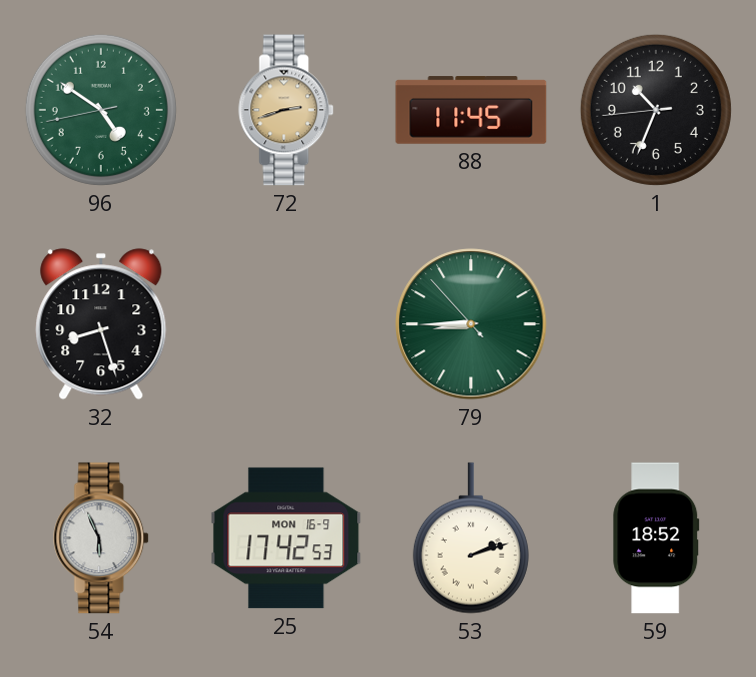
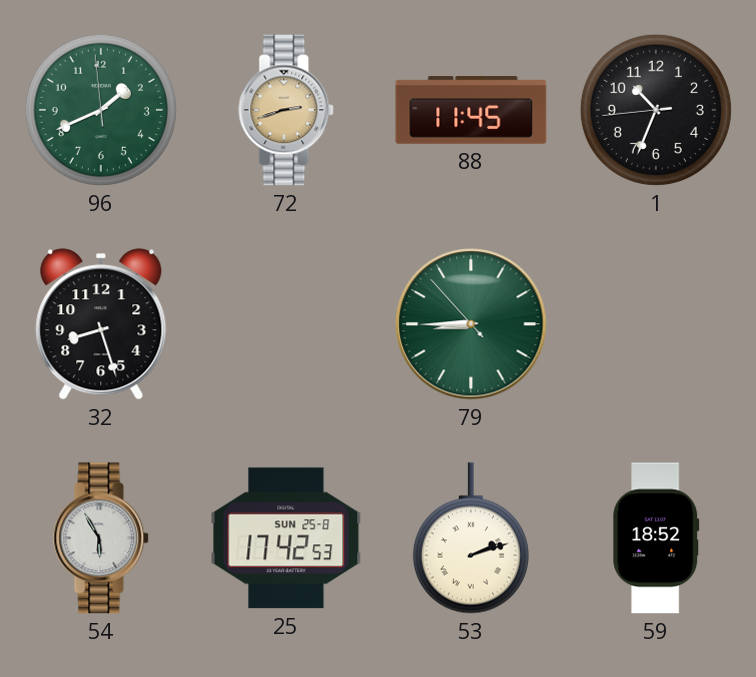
96: 4:50 -> 1:40 (101, 110)
54: 5:56 -> 5:55 (102, 538)
25 date: MON 16-9 -> SUN 25-8 (286, 538)
